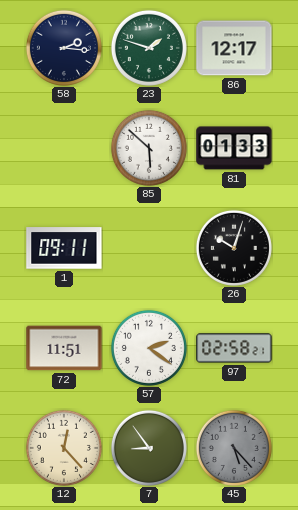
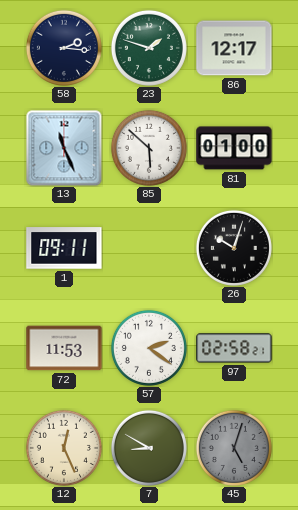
13: none -> 11:26 (64, 148)
81: 01:33 -> 01:00 (234, 148)
72: 11:51 -> 11:53 (64, 348)
12: 12:23 -> 12:26 (64, 448)
7: 8:54 -> 8:50 (149, 448)
45: 5:23 -> 5:03 (234, 448)
